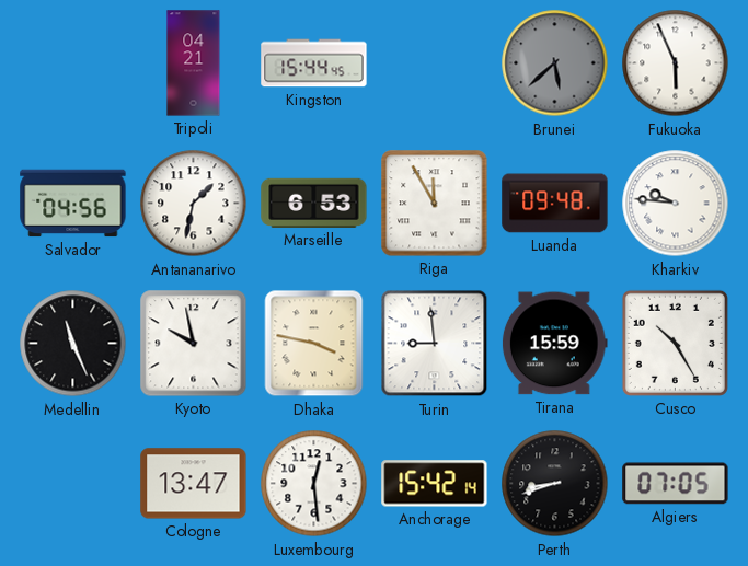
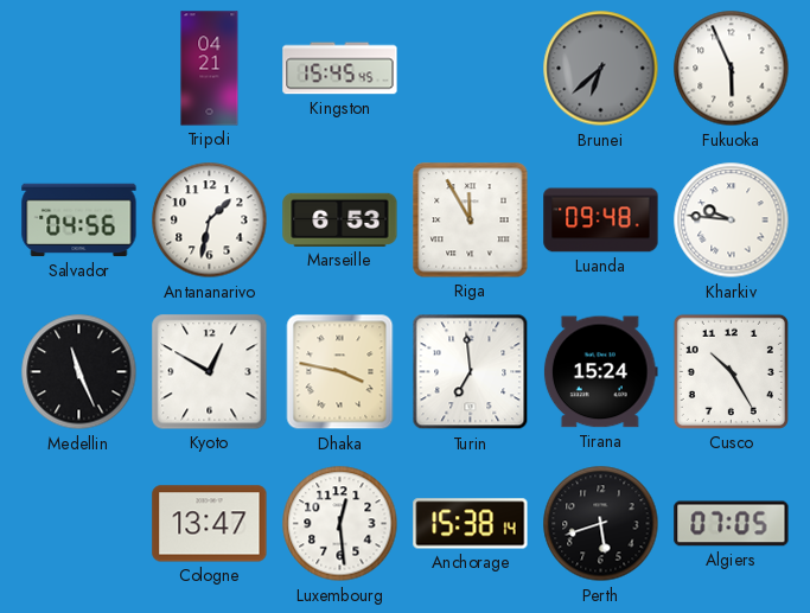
Kingston: 15:44 -> 15:45 (340, 69)
Brunei: 5:38 -> 6:38 (601, 69)
Kyoto: 9:58 -> 12:50 (210, 372)
Turin: 8:59 -> 6:59 (471, 372)
Tirana: 15:59 -> 15:24 (600, 372)
Anchorage: 15:42 -> 15:38 (471, 524)
Perth: 8:42 -> 5:42 (601, 524)
